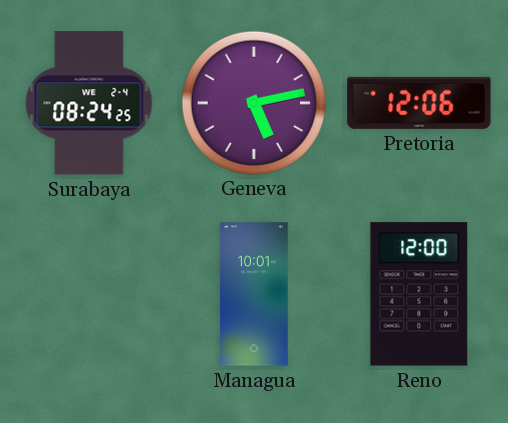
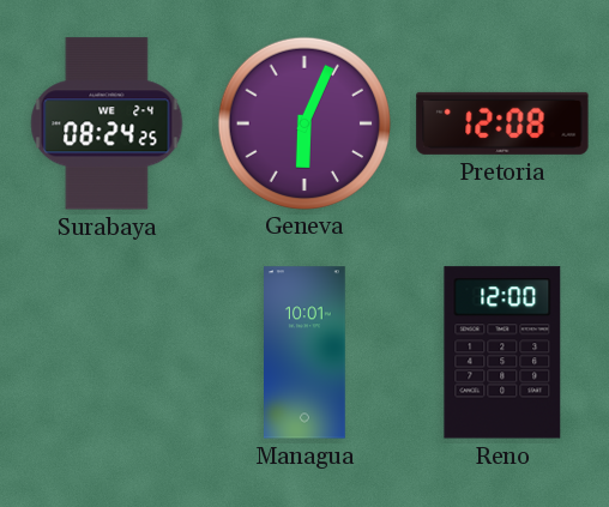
Geneva: 5:13 -> 6:04 (303, 122)
Pretoria: 12:06 -> 12:08 (502, 123)
